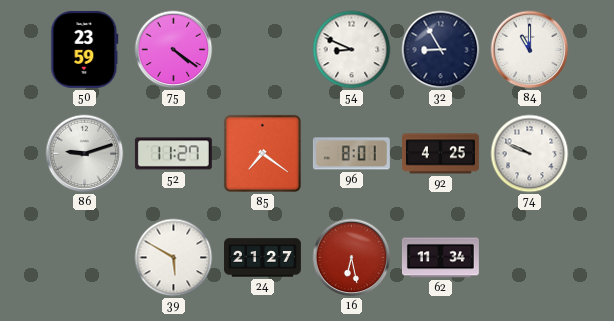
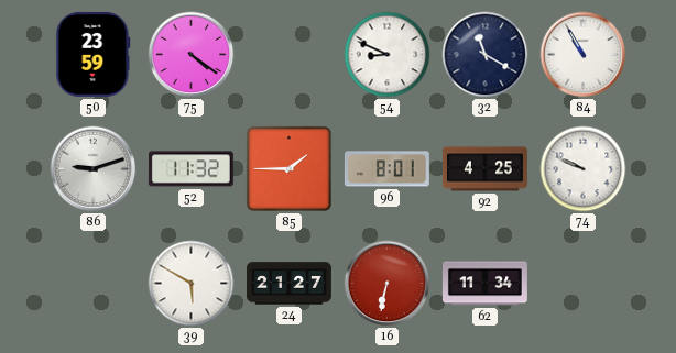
32: 8:55 -> 11:20 (486, 55)
84: 11:00 -> 10:55 (584, 55)
52: 11:27 -> 11:32 (190, 169)
85: 7:21 -> 1:45 (288, 168)
16: 6:28 -> 6:32 (388, 284)
